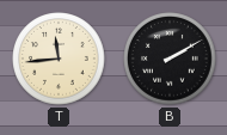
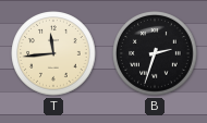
B: 2:10 -> 2:33 (155, 53)
